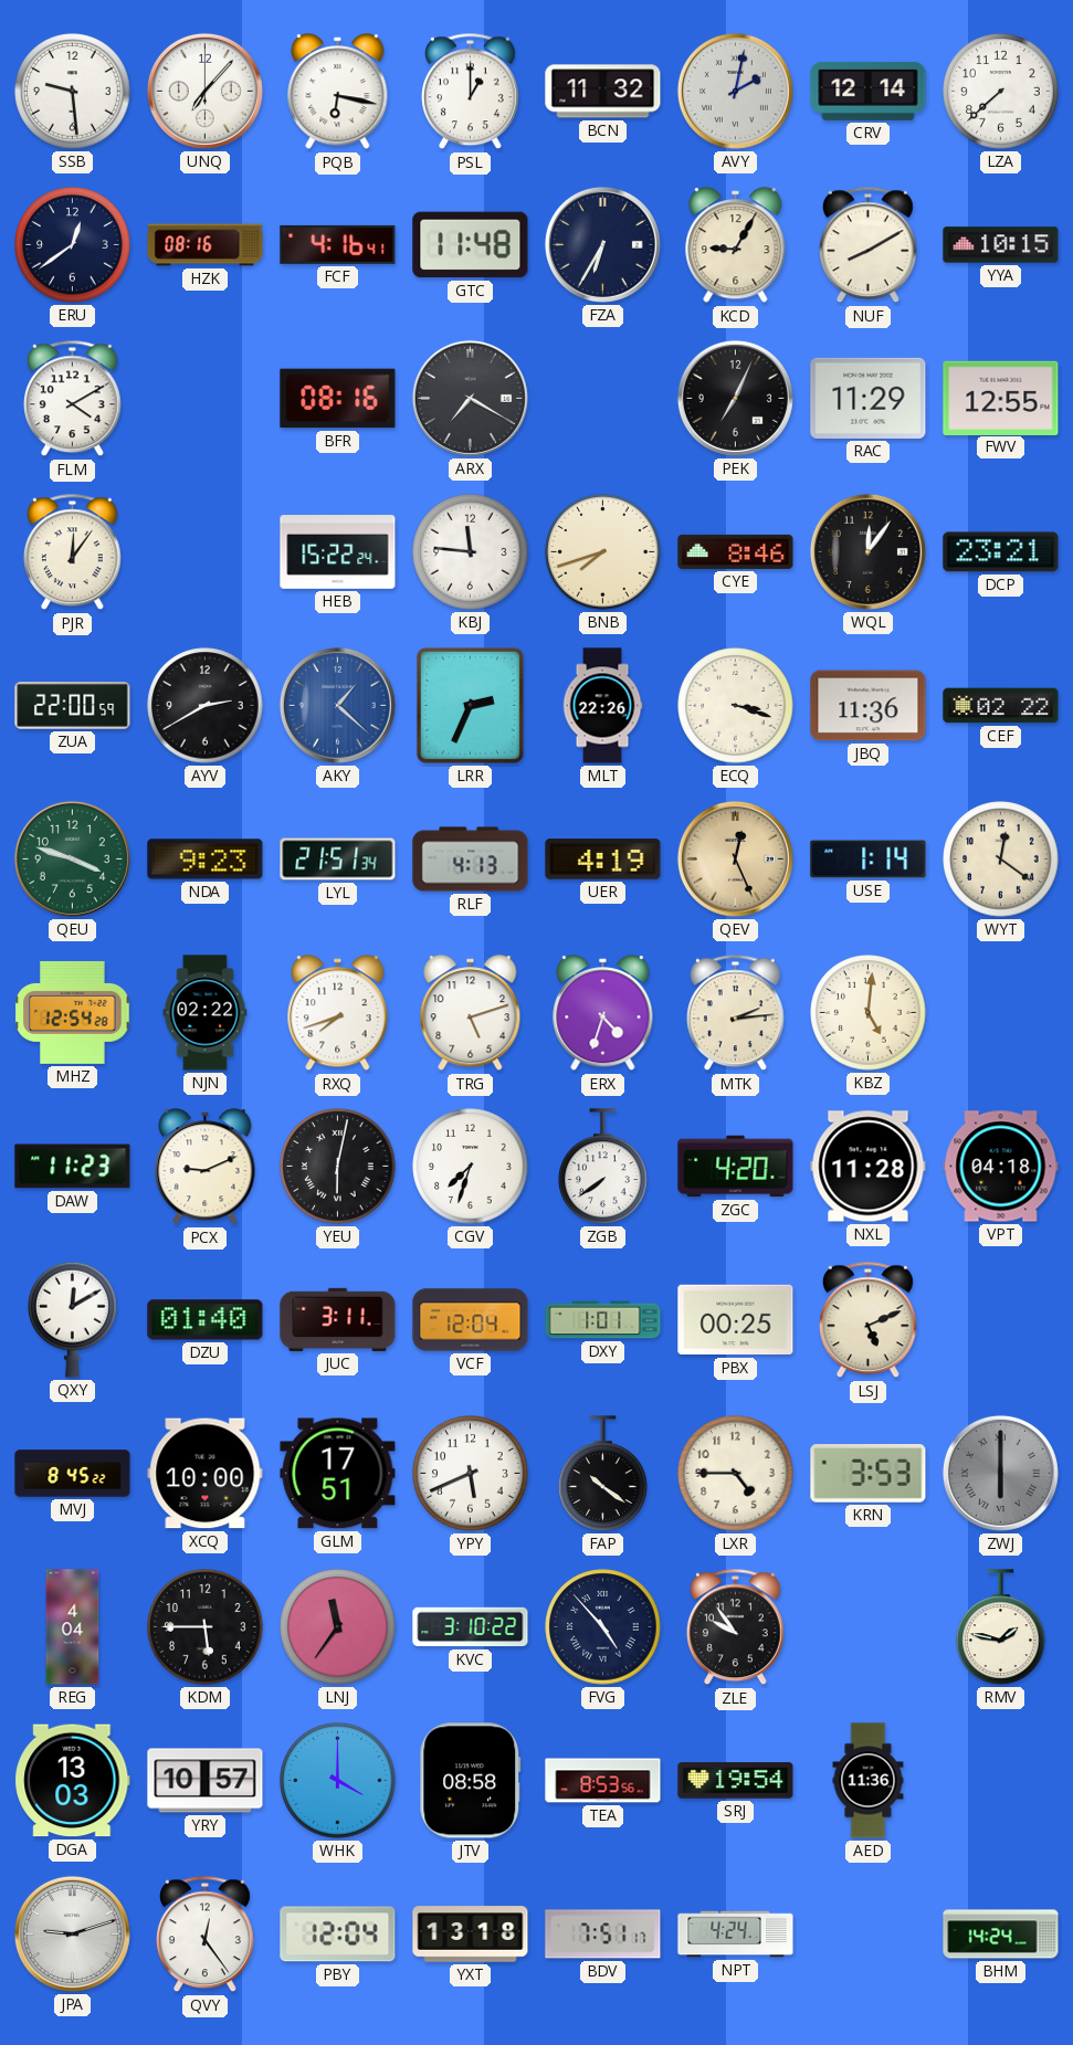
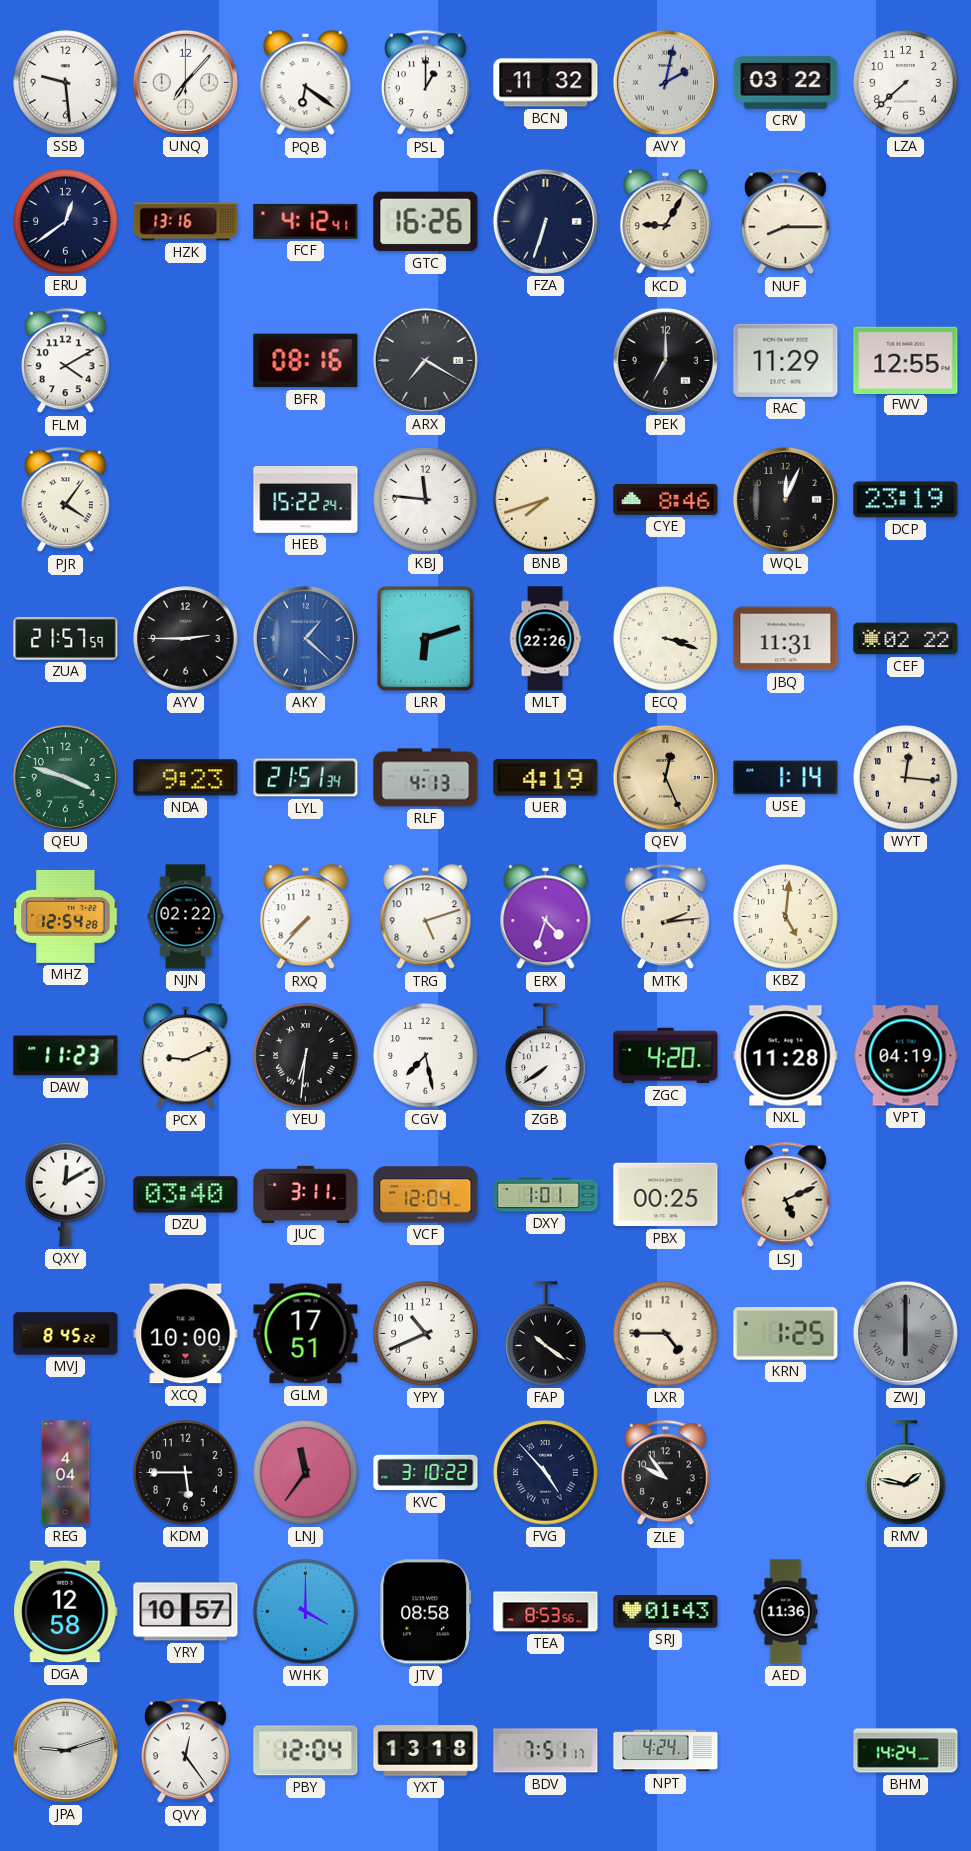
PQB: 6:17 -> 6:21 (306, 83)
CRV: 12:14 -> 03:22 (786, 82)
HZK: 08:16 -> 13:16 (186, 222)
FCF: 4:16 -> 4:12 (306, 221)
GTC: 11:48 -> 16:26 (426, 222)
FZA: 6:35 -> 6:33 (545, 221)
NUF: 8:10 -> 8:15 (786, 222)
YYA: 10:15 -> none (1001, 245)
PEK: 7:04 -> 7:00 (665, 360)
PJR: 12:06 -> 4:06 (66, 500)
WQL: 12:06 -> 12:04 (785, 499)
DCP: 23:21 -> 23:19 (906, 500)
ZUA: 22:00 -> 21:57 (66, 639)
AYV: 2:40 -> 2:45 (186, 639)
LRR: 2:34 -> 6:12 (425, 638)
JBQ: 11:36 -> 11:31 (786, 639)
WYT: 12:21 -> 12:16 (906, 778)
RXQ: 7:42 -> 7:37 (306, 917)
YEU: 6:02 -> 6:31 (306, 1056)
CGV: 7:33 -> 7:28 (426, 1056)
VPT: 04:18 -> 04:19 (906, 1056)
DZU: 01:40 -> 03:40 (186, 1195)
YPY: 5:41 -> 10:41 (426, 1334)
KRN: 3:53 -> 1:25 (786, 1334)
DGA: 13:03 -> 12:58 (66, 1612)
SRJ: 19:54 -> 01:43 (666, 1612)
